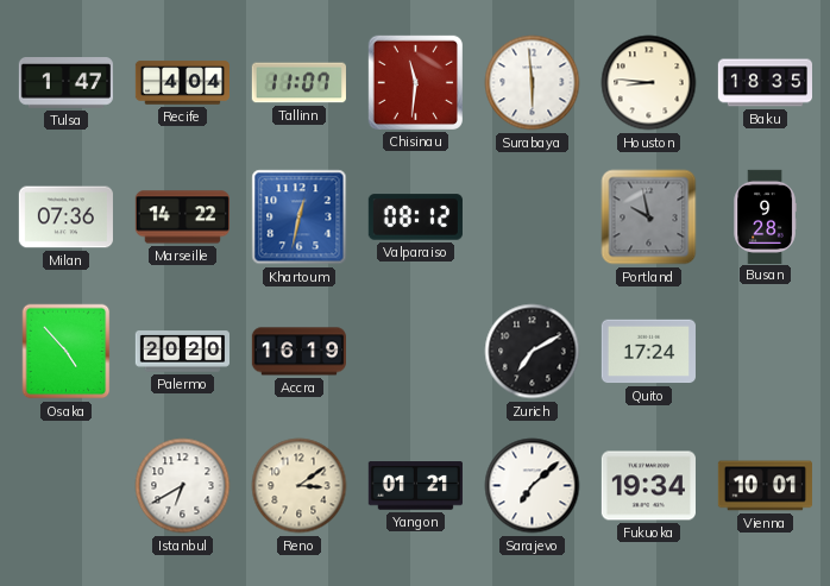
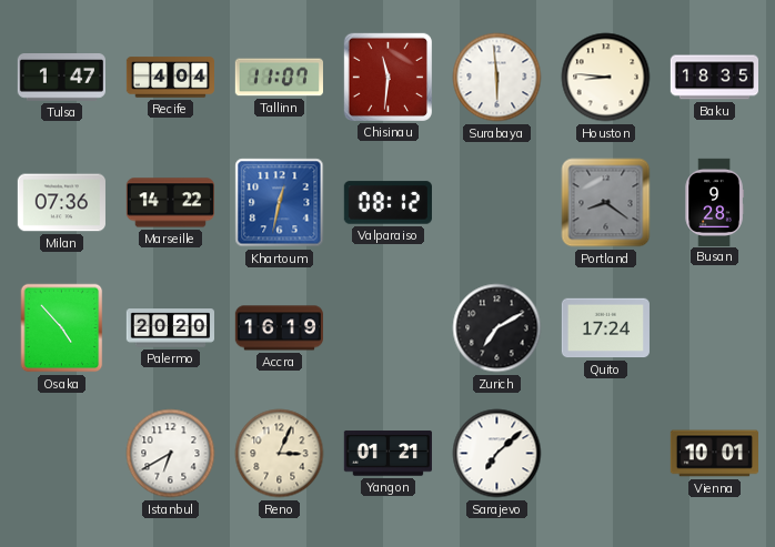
Portland: 9:58 -> 8:21 (606, 203)
Reno: 3:09 -> 3:04 (280, 454)
Fukuoka: 19:34 -> none (648, 486)
